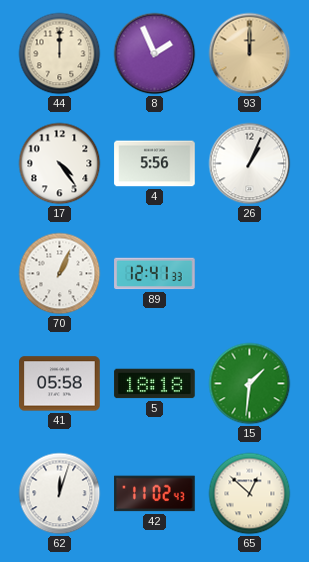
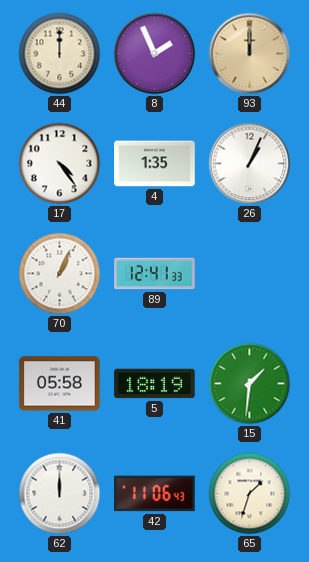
4: 5:56 -> 1:35 (155, 164)
5: 18:18 -> 18:19 (155, 384)
62: 12:03 -> 12:00 (60, 494)
42: 11:02 -> 11:06 (155, 494)
65: 12:52 -> 1:33 (250, 494)
